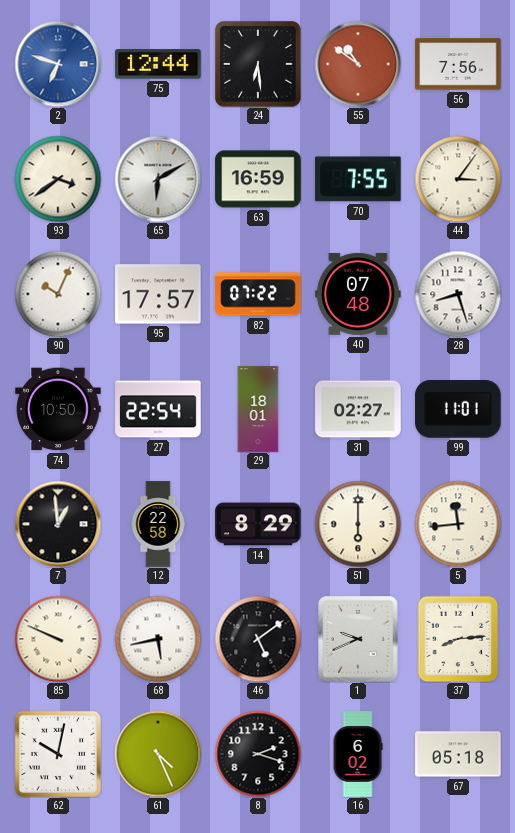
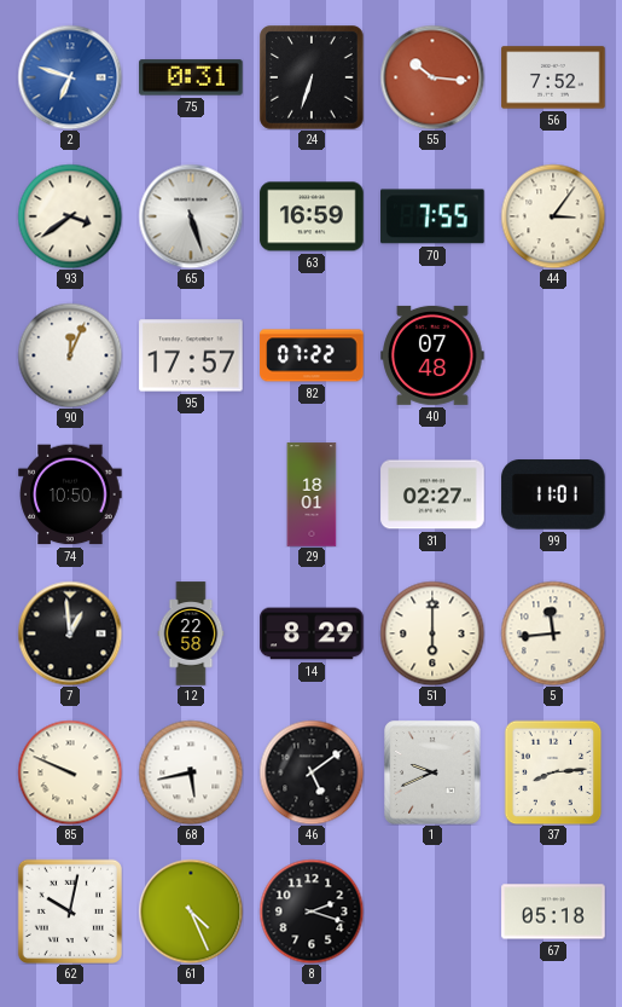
75: 12:44 -> 0:31 (191, 77)
24: 6:29 -> 6:33 (312, 77)
55: 10:51 -> 10:16 (432, 77)
56: 7:56 -> 7:52 (553, 77)
65: 6:10 -> 5:27 (191, 216)
90: 10:04 -> 12:04 (70, 355)
28: 8:27 -> none (458, 294)
27: 22:54 -> none (158, 409)
16: 6:02 -> none (358, 754)
